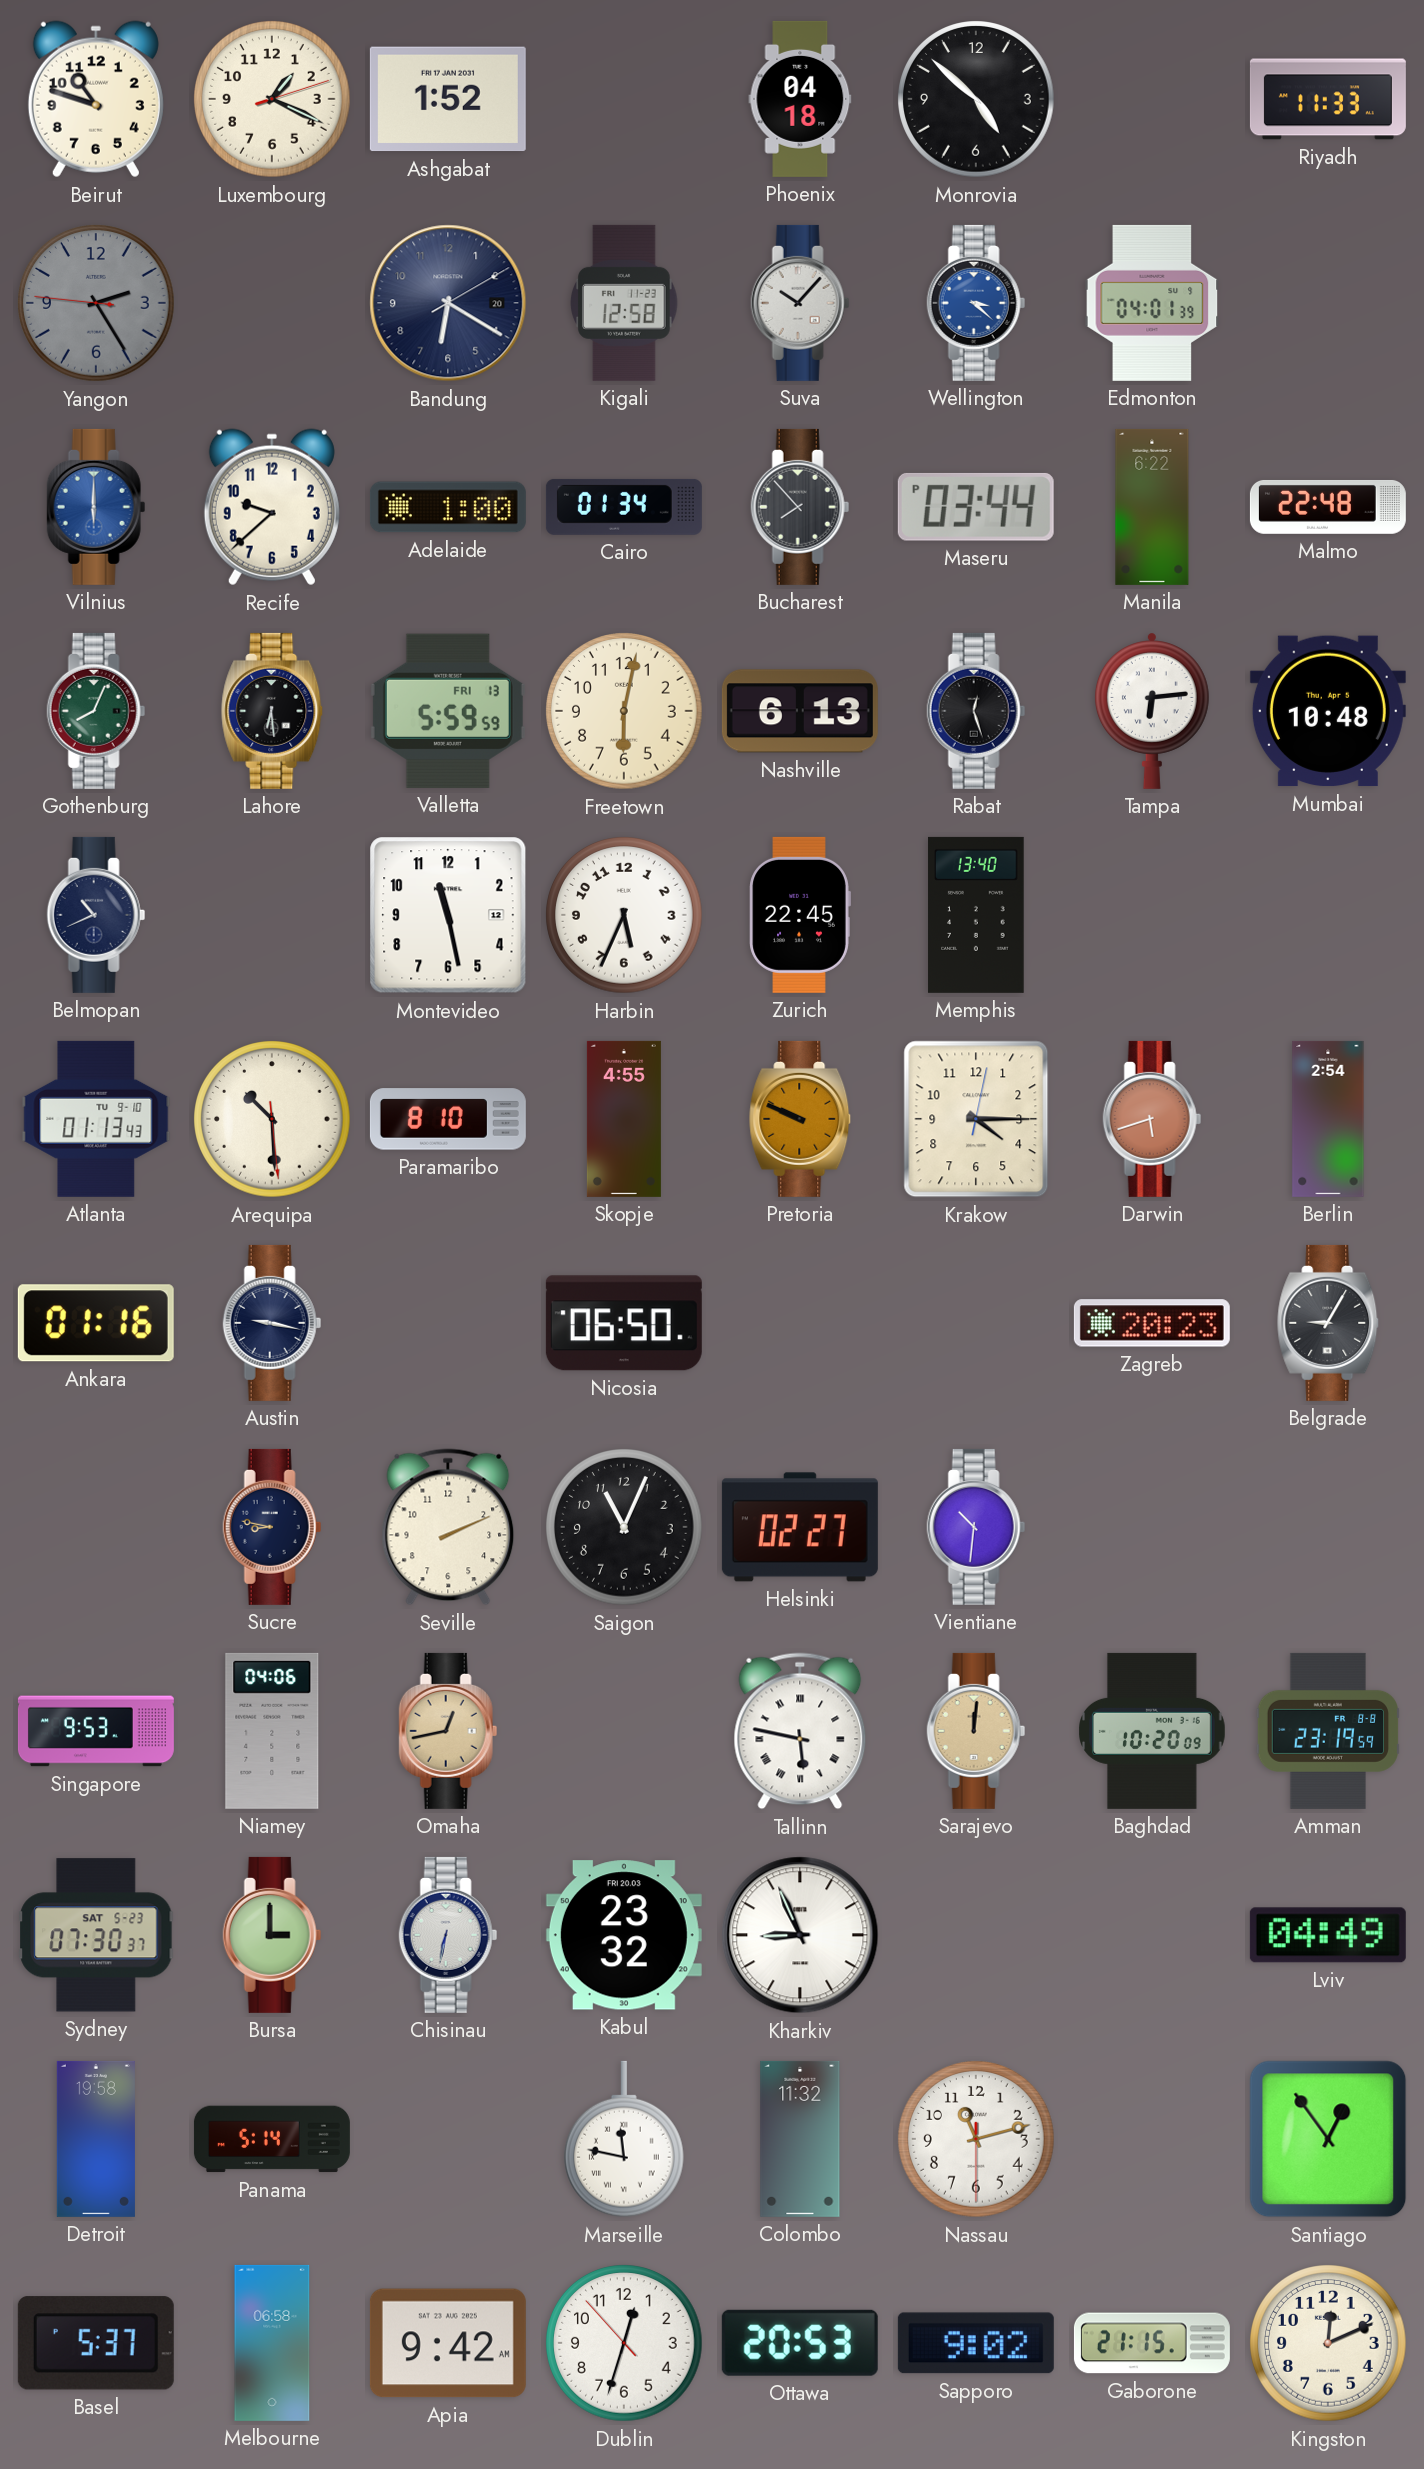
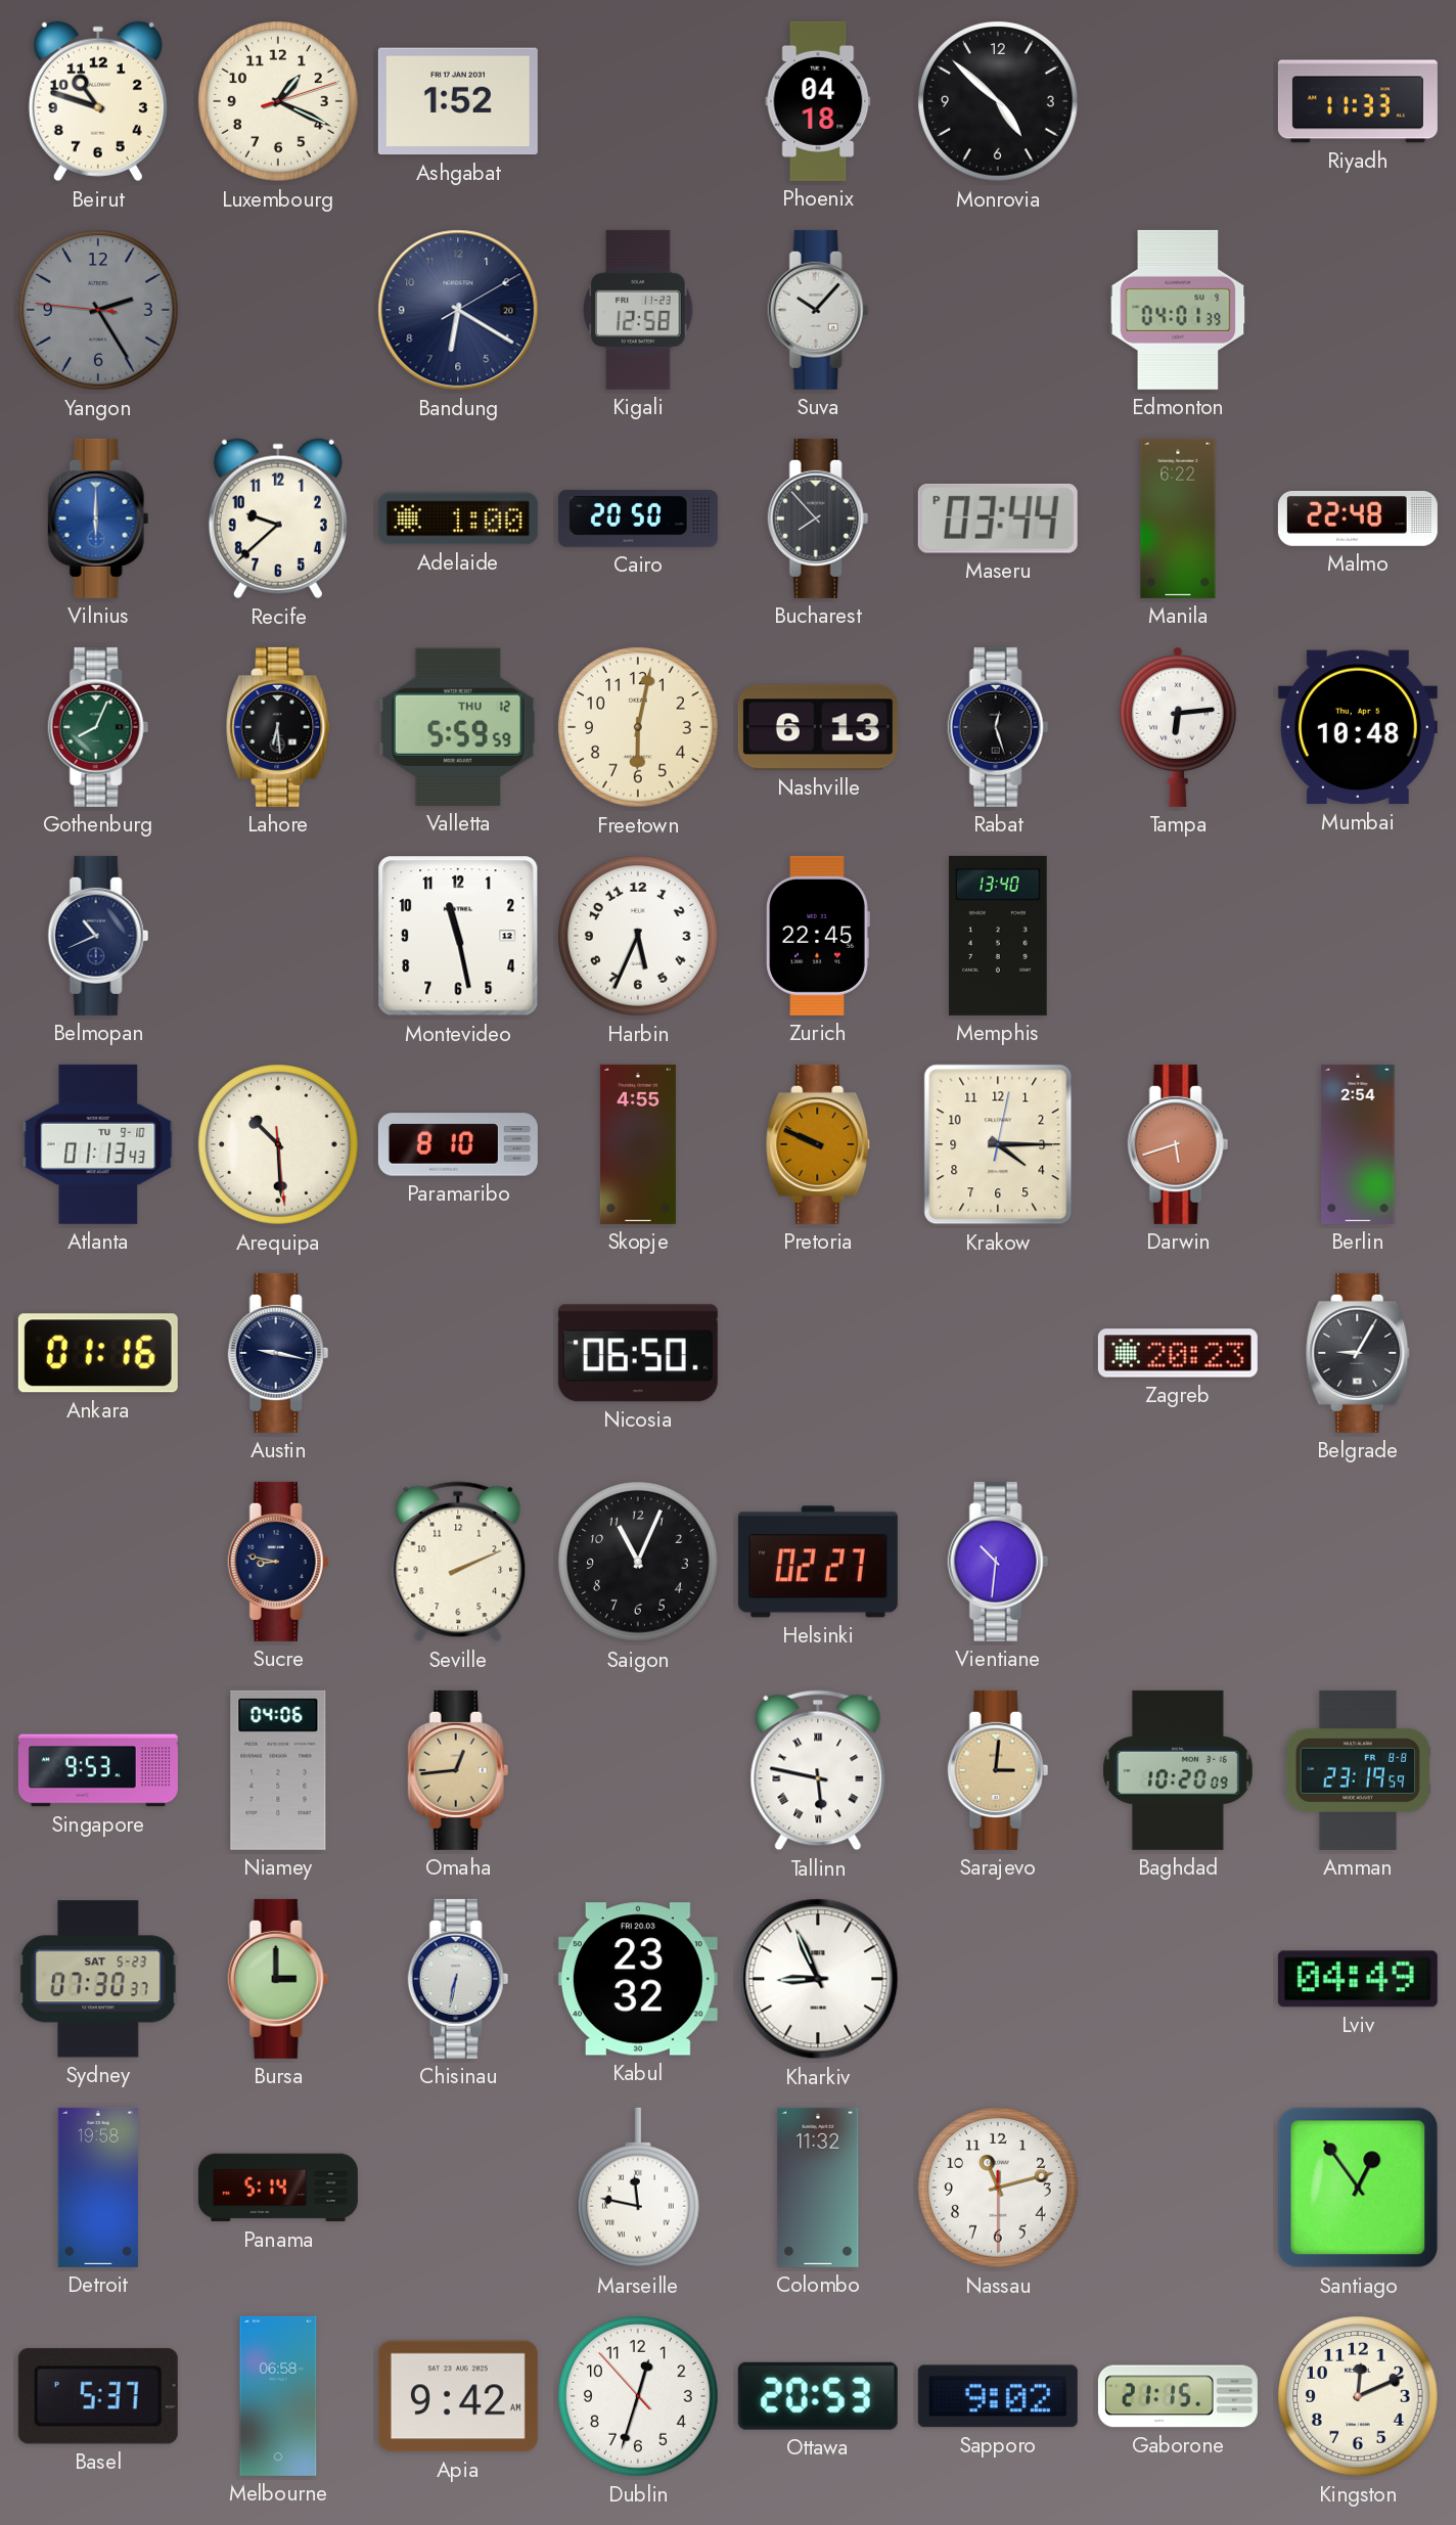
Wellington: 3:22 -> none (976, 303)
Cairo: 01:34 -> 20:50 (638, 518)
Valletta date: FRI 13 -> THU 12 (458, 727)
Omaha: 12:43 -> 12:44 (458, 1770)
Sarajevo: 12:01 -> 3:01 (998, 1770)
